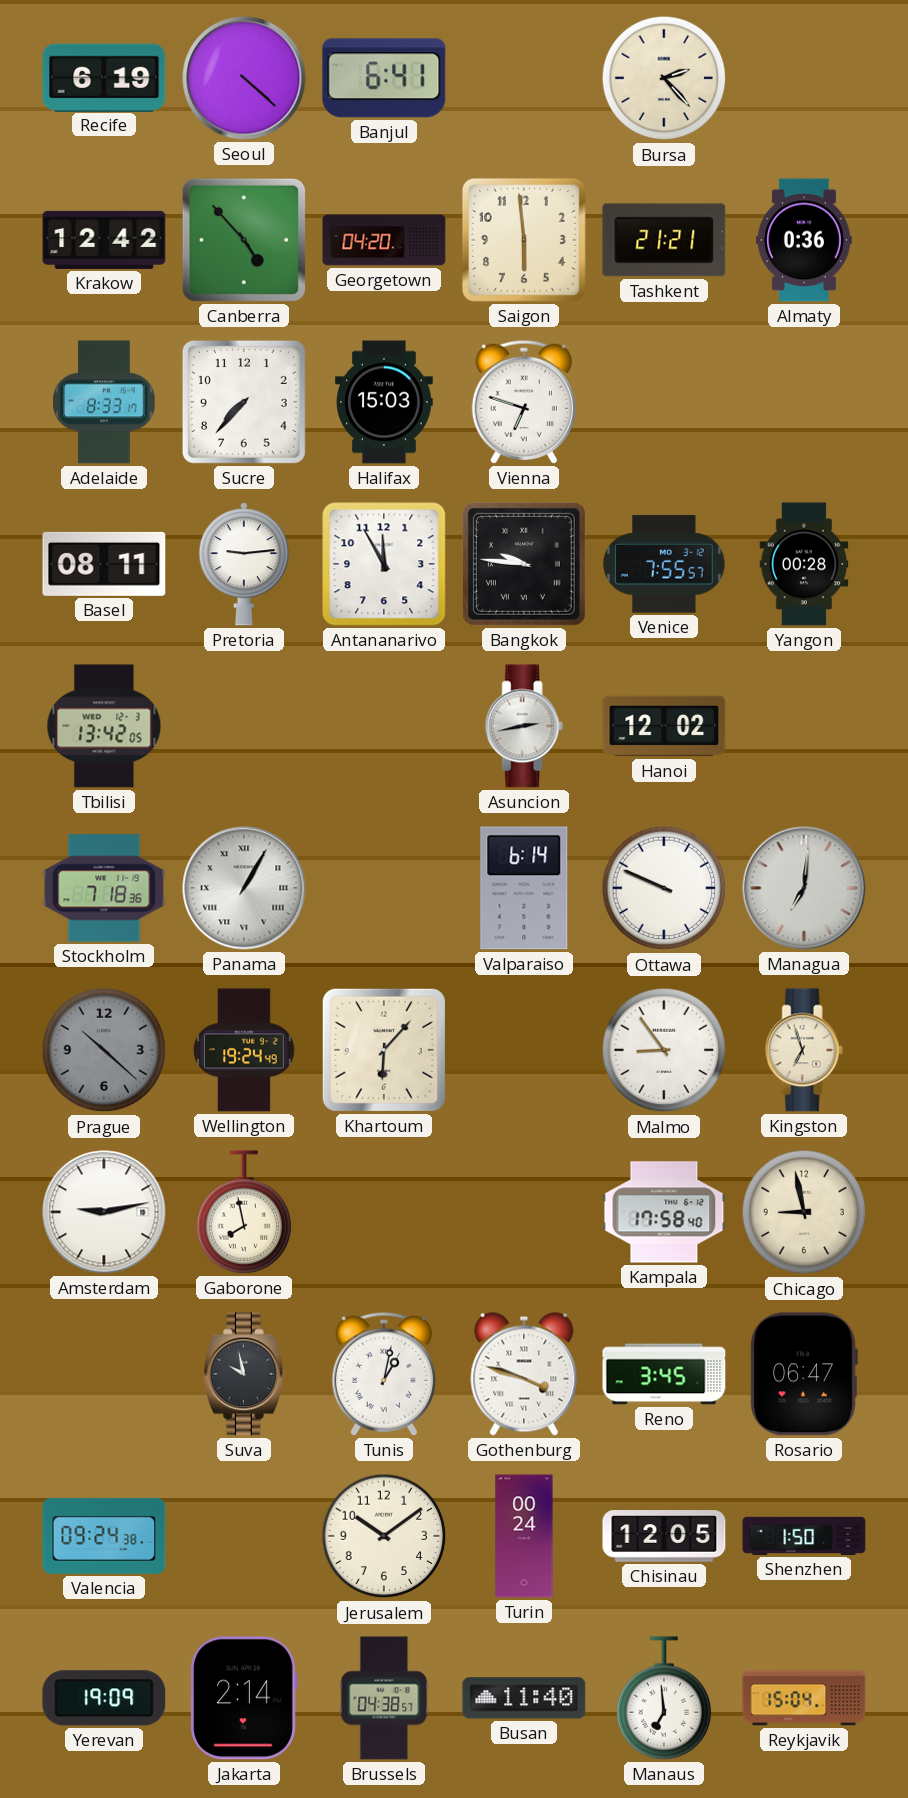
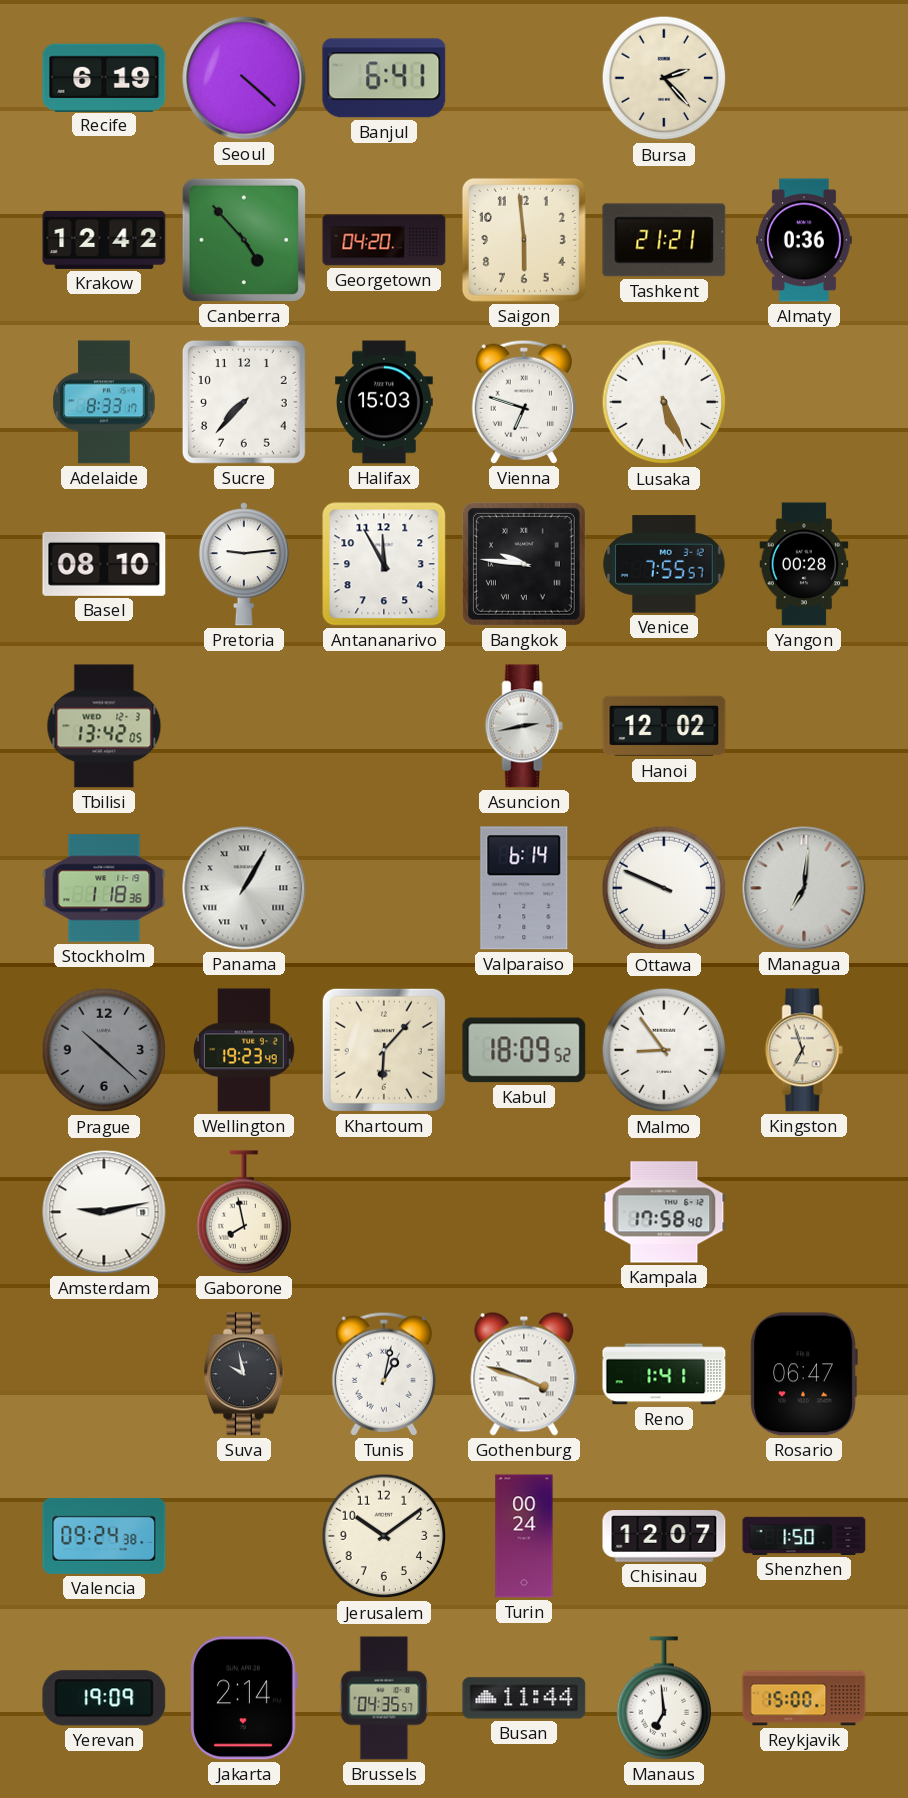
Lusaka: none -> 5:26 (664, 402)
Basel: 08:11 -> 08:10 (104, 564)
Stockholm: 7:18 -> 1:18 (104, 888)
Wellington: 19:24 -> 19:23 (244, 1050)
Kabul: none -> 18:09 (524, 1050)
Chicago: 8:58 -> none (804, 1212)
Reno: 3:45 -> 1:41 (664, 1374)
Chisinau: 12:05 -> 12:07 (664, 1536)
Brussels: 04:38 -> 04:35 (384, 1698)
Busan: 11:40 -> 11:44 (524, 1698)
Reykjavik: 15:04 -> 15:00 (804, 1698)
